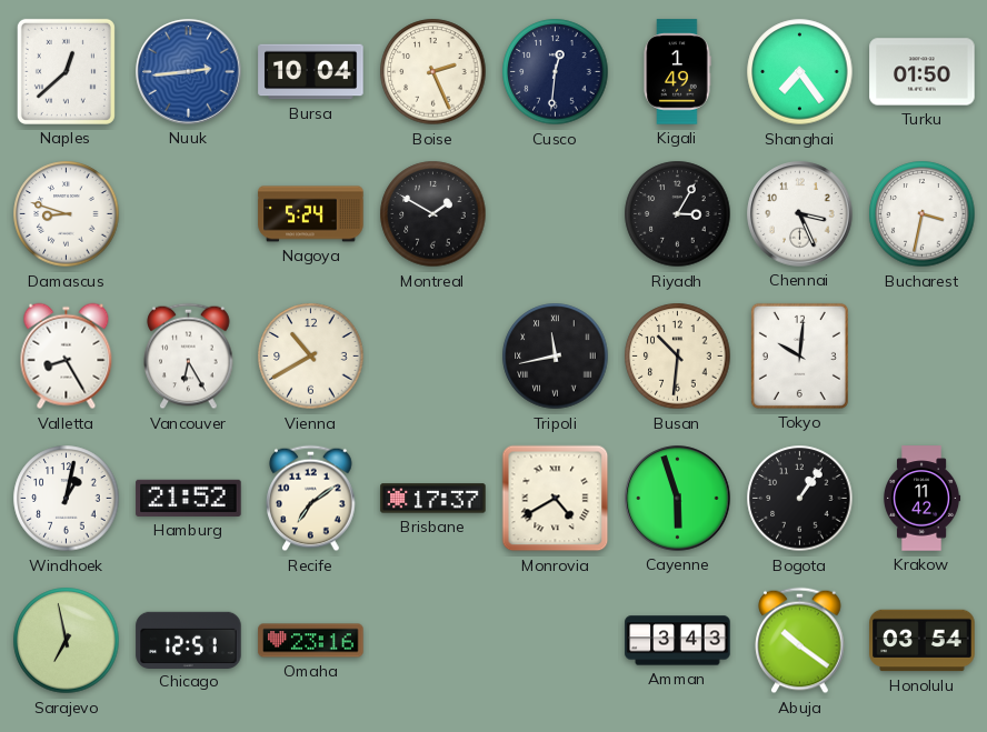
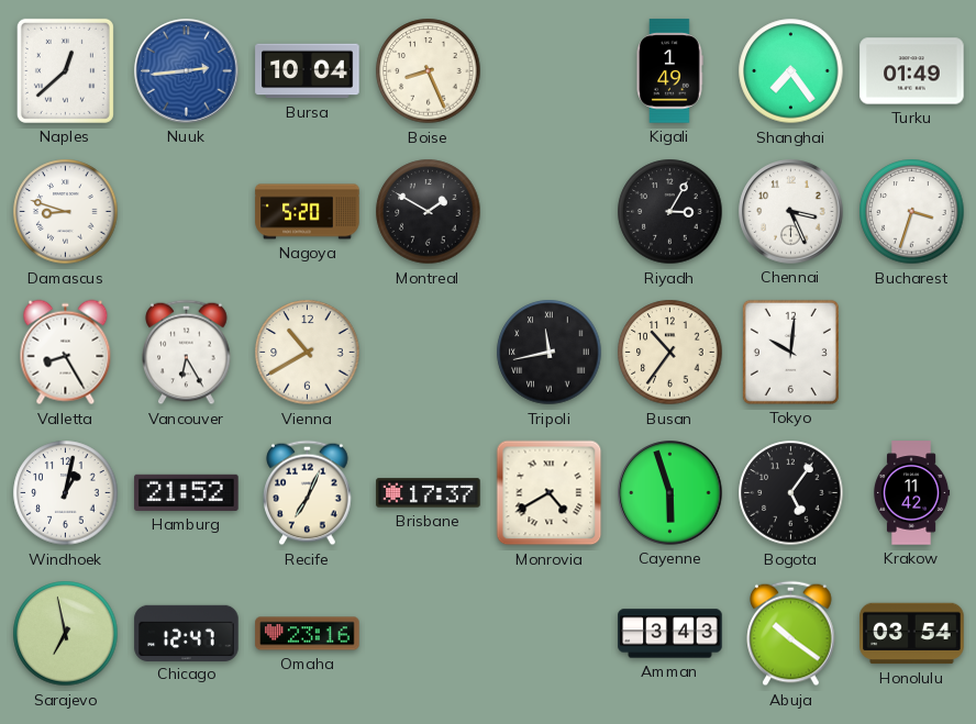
Boise: 2:26 -> 8:26 (429, 71)
Cusco: 12:31 -> none (556, 72)
Turku: 01:50 -> 01:49 (912, 71)
Nagoya: 5:24 -> 5:20 (308, 212)
Bucharest: 3:32 -> 3:33 (912, 212)
Busan: 10:31 -> 10:36 (670, 353)
Recife: 7:09 -> 7:04 (308, 493)
Bogota: 1:06 -> 5:06 (791, 493)
Chicago: 12:51 -> 12:47 (187, 633)
